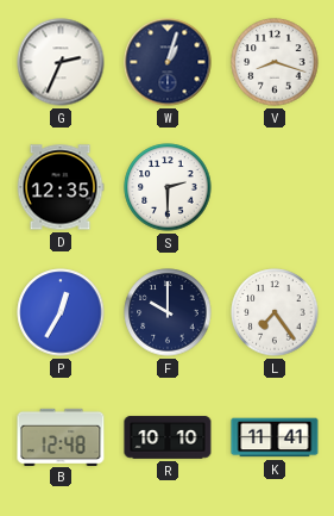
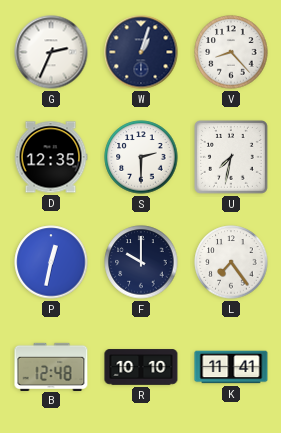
V: 8:18 -> 8:23 (231, 52)
U: none -> 7:32 (231, 157)
P: 12:35 -> 12:32 (51, 262)
